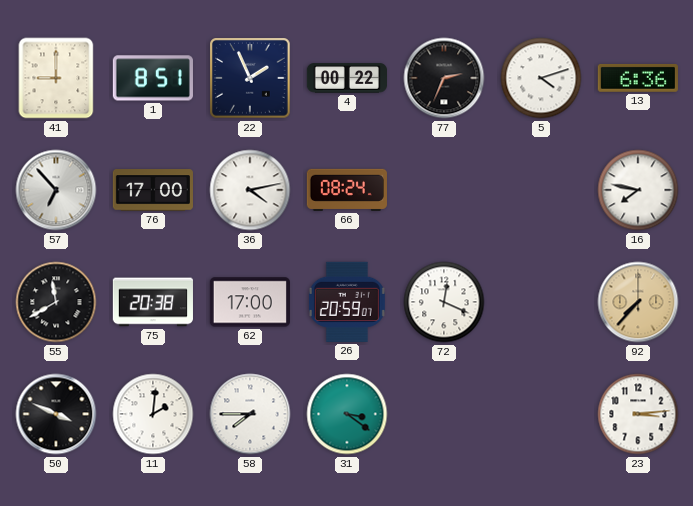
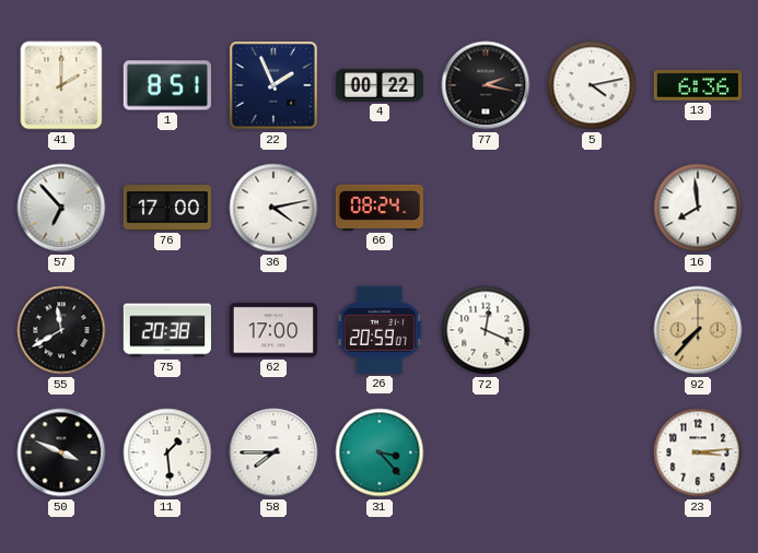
41: 9:00 -> 2:00 (61, 85)
77: 2:34 -> 2:17 (486, 85)
5: 4:12 -> 4:13 (592, 85)
16: 7:47 -> 7:59 (698, 208)
11: 2:01 -> 1:29 (167, 452)
31: 3:21 -> 3:23 (380, 452)
